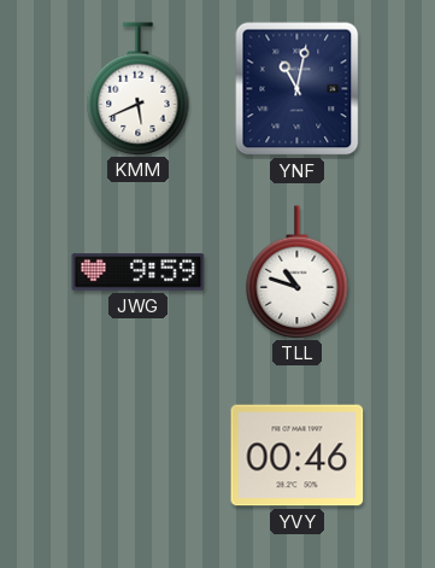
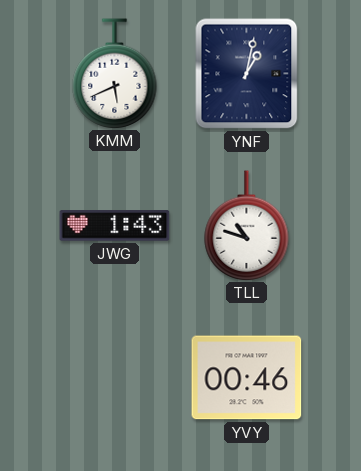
YNF: 11:02 -> 1:02 (247, 74)
JWG: 9:59 -> 1:43 (115, 226)
